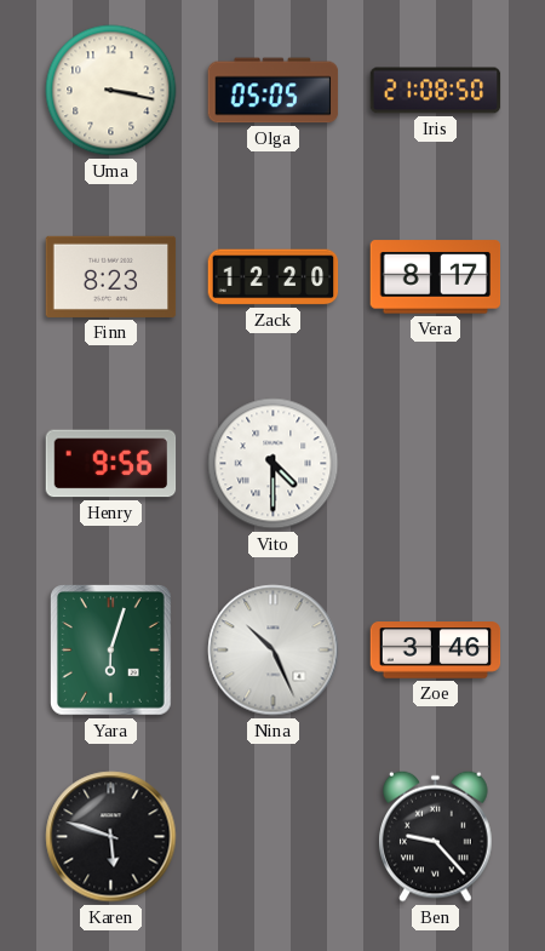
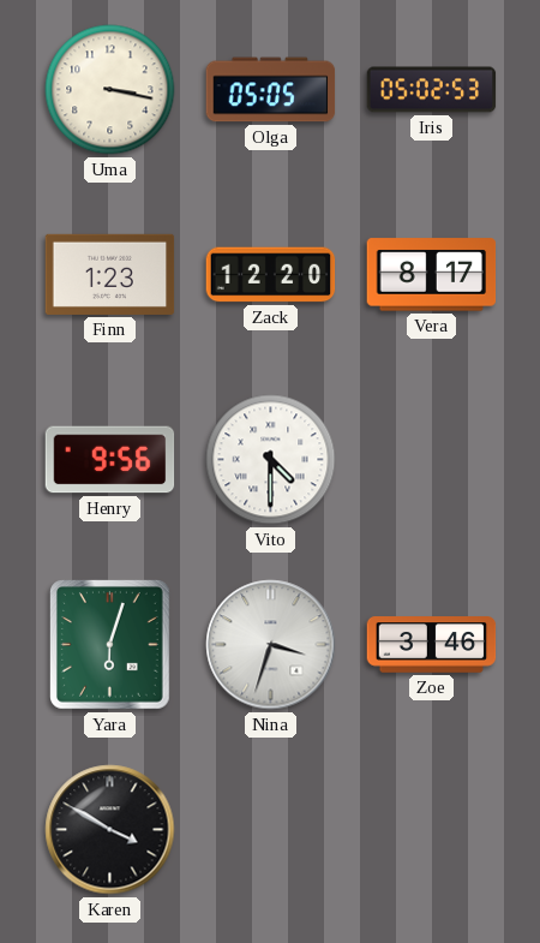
Iris: 21:08 -> 05:02 (432, 90)
Finn: 8:23 -> 1:23 (110, 274)
Nina: 10:26 -> 3:33 (271, 645)
Karen: 5:48 -> 3:50 (110, 830)
Ben: 9:23 -> none (436, 836)
